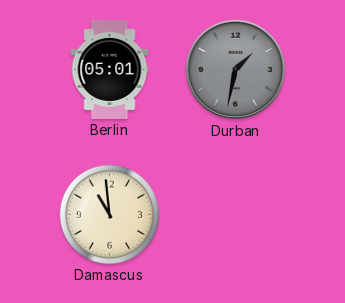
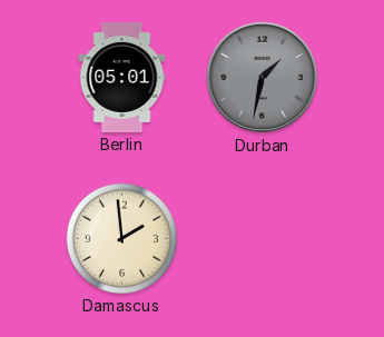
Damascus: 10:59 -> 1:59 (121, 238)
